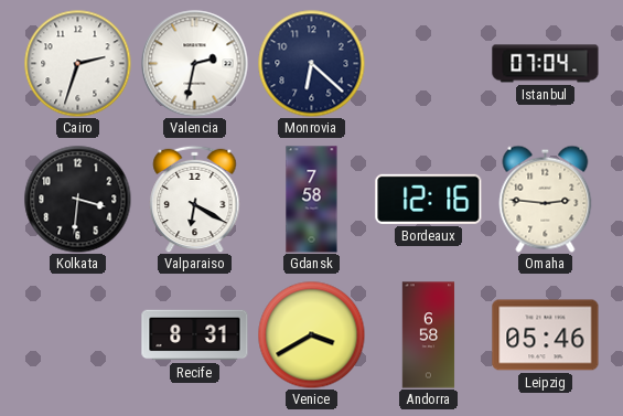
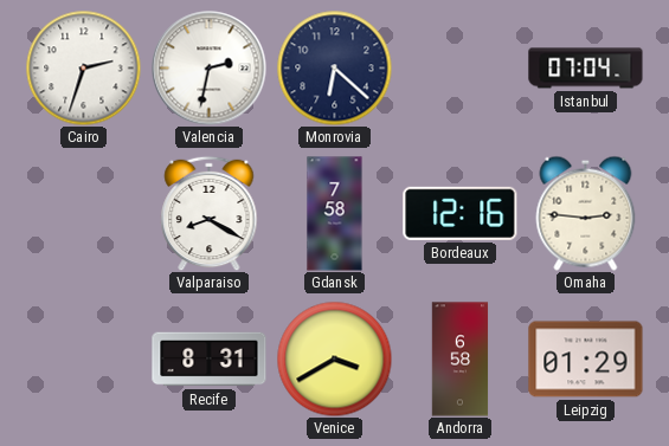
Kolkata: 3:31 -> none (77, 199)
Valparaiso: 6:20 -> 8:20 (210, 213)
Leipzig: 05:46 -> 01:29 (586, 360)
